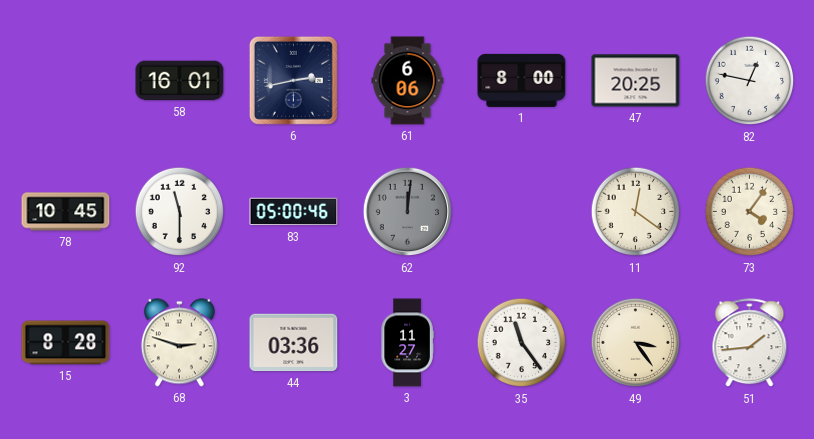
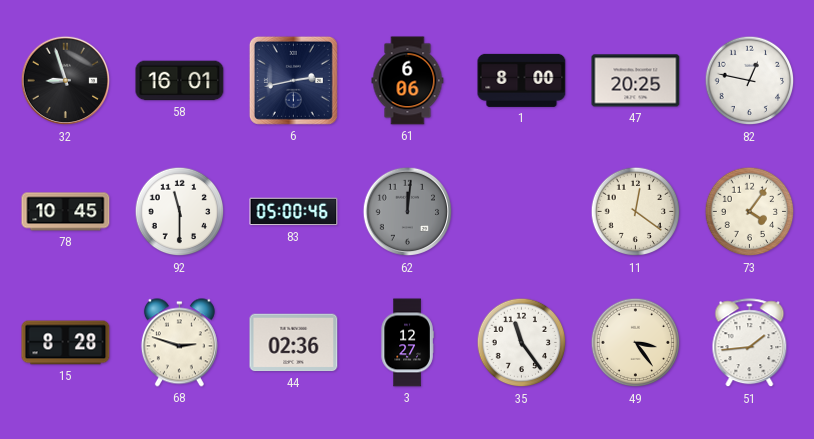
32: none -> 8:57 (66, 81)
44: 03:36 -> 02:36 (294, 343)
3: 11:27 -> 12:27 (407, 343)
